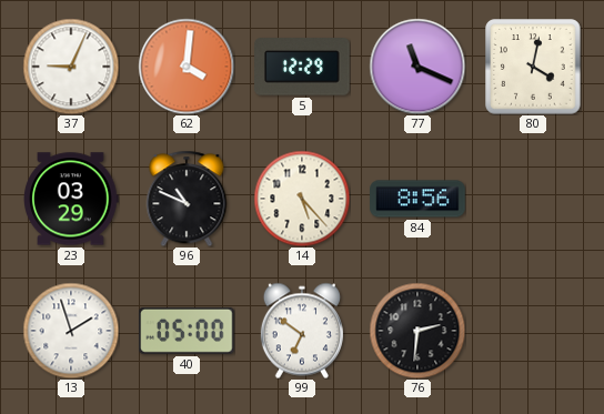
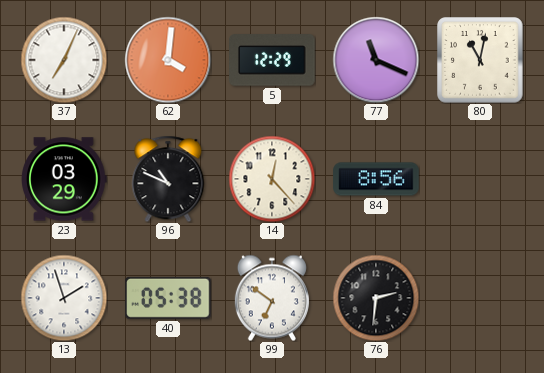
37: 9:04 -> 7:04 (64, 60)
80: 4:02 -> 11:02 (480, 60)
14: 5:23 -> 12:23 (272, 179)
40: 05:00 -> 05:38 (168, 298)
